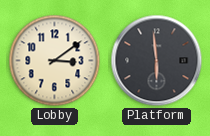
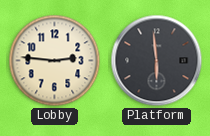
Lobby: 3:09 -> 2:46 (55, 61)
